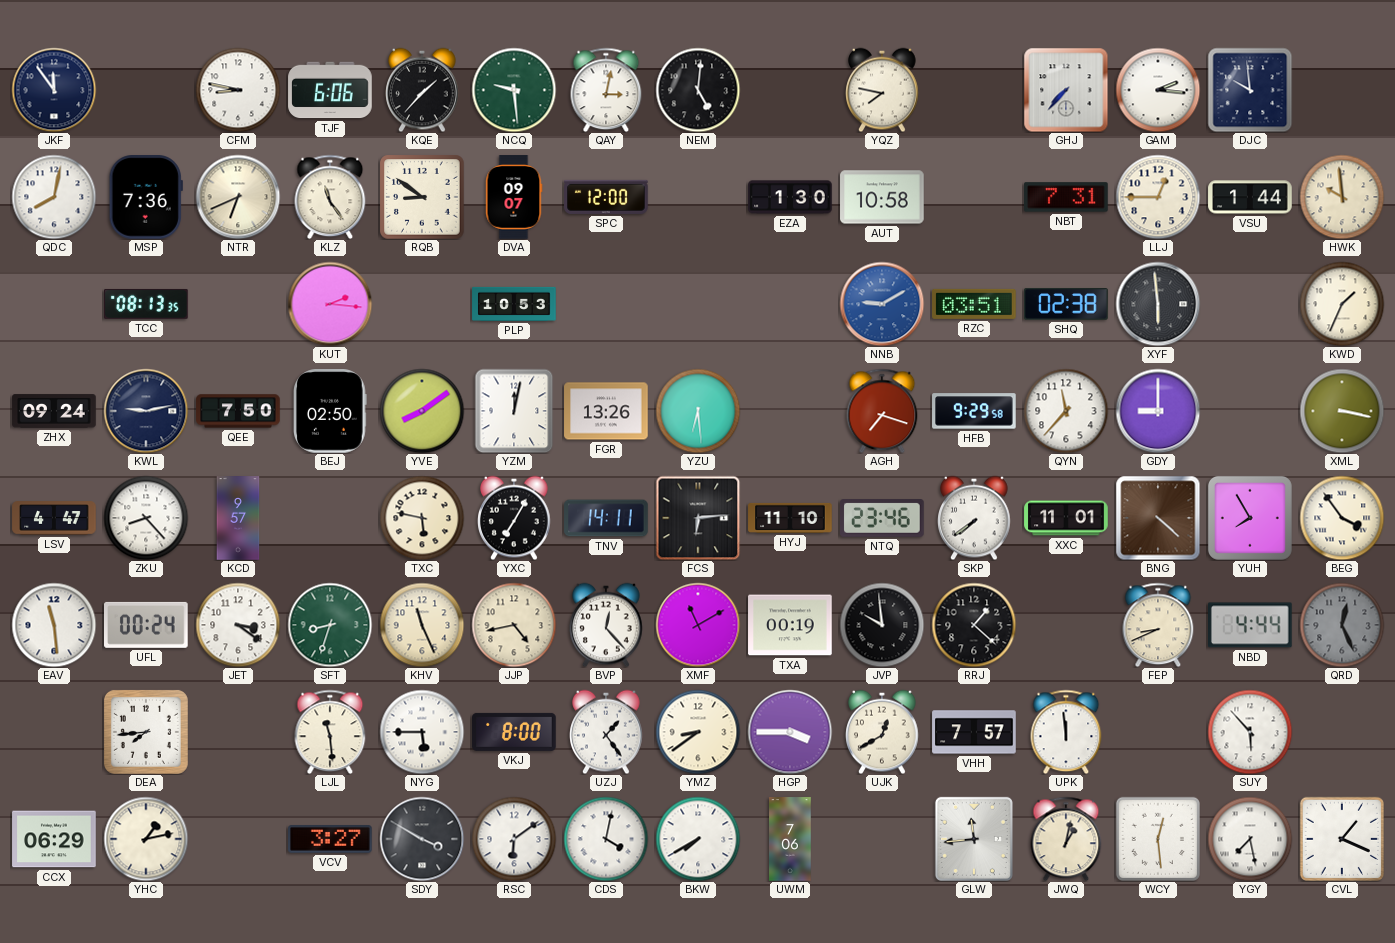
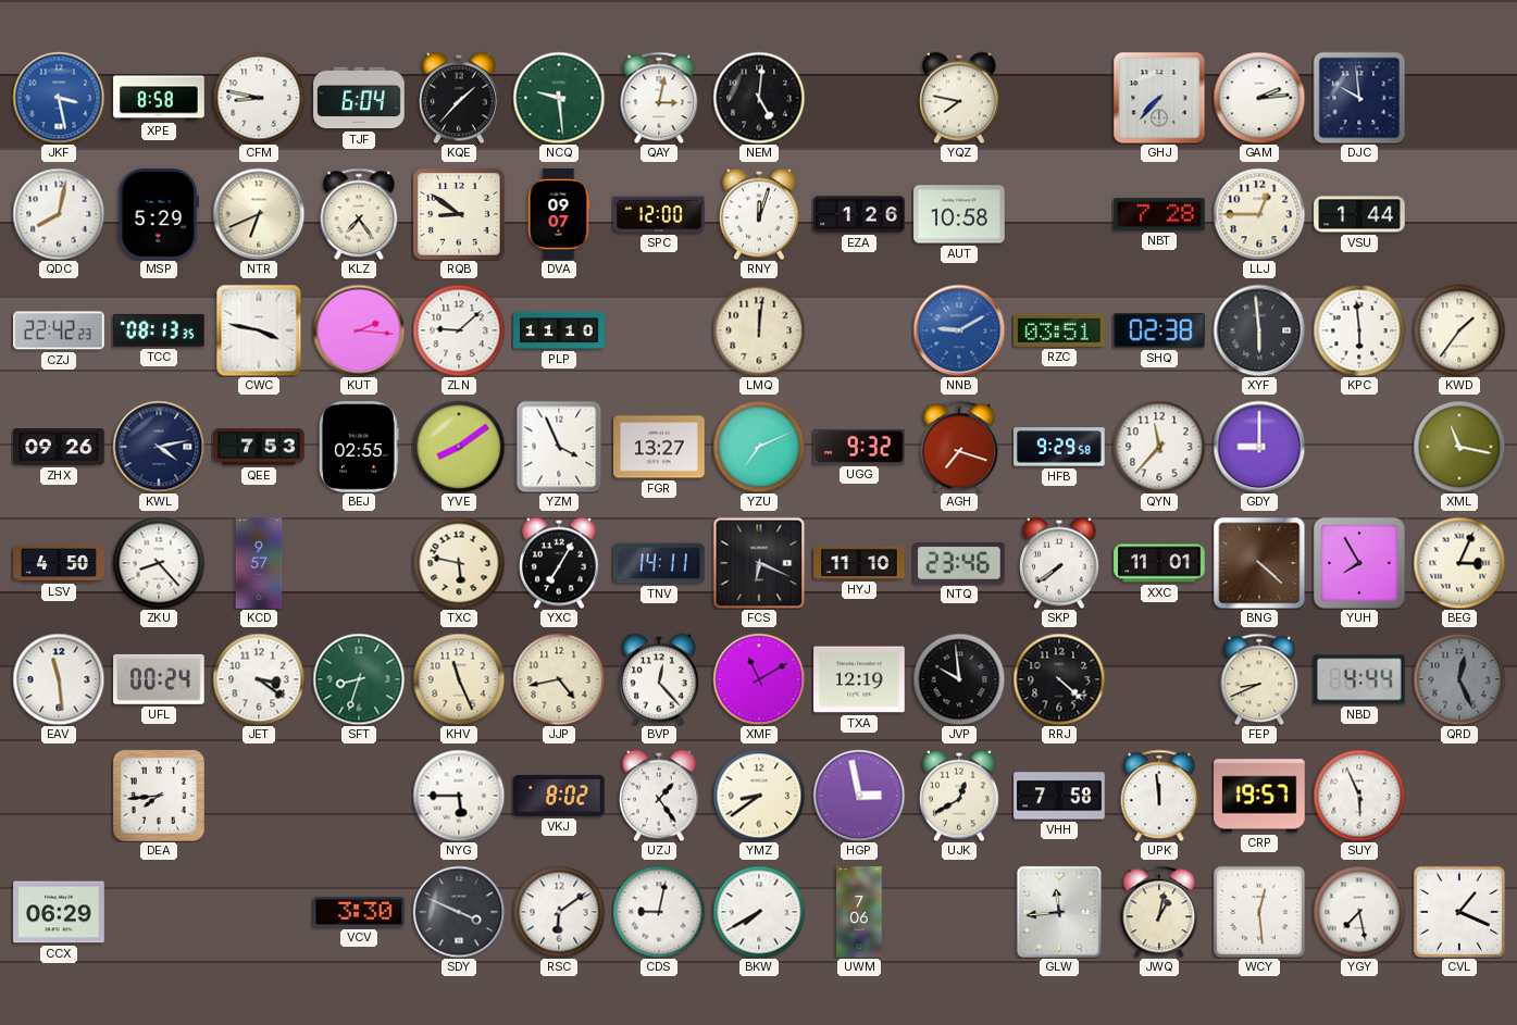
JKF: 11:54 -> 3:28 (59, 98)
JKF dial: navy -> blue (59, 98)
XPE: none -> 8:58 (159, 98)
TJF: 6:06 -> 6:04 (359, 98)
GAM: 2:16 -> 2:14 (1259, 98)
MSP: 7:36 -> 5:29 (159, 214)
KLZ: 11:24 -> 7:24 (359, 214)
RNY: none -> 12:03 (759, 214)
EZA: 1:30 -> 1:26 (859, 214)
NBT: 7:31 -> 7:28 (1159, 214)
HWK: 9:59 -> none (1342, 197)
CZJ: none -> 22:42 (59, 330)
CWC: none -> 3:47 (259, 330)
ZLN: none -> 9:08 (459, 330)
PLP: 10:53 -> 11:10 (559, 330)
LMQ: none -> 12:01 (759, 330)
KPC: none -> 5:59 (1359, 330)
KWD: 1:34 -> 1:36 (1459, 330)
ZHX: 09:24 -> 09:26 (59, 447)
KWL: 9:13 -> 4:13 (159, 447)
QEE: 7:50 -> 7:53 (259, 447)
BEJ: 02:50 -> 02:55 (360, 447)
YZM: 12:02 -> 3:56 (559, 447)
FGR: 13:26 -> 13:27 (659, 447)
YZU: 6:29 -> 7:11 (759, 447)
UGG: none -> 9:32 (859, 447)
XML: 3:17 -> 11:17 (1459, 447)
LSV: 4:47 -> 4:50 (59, 563)
FCS: 6:14 -> 6:19 (759, 563)
BEG: 3:54 -> 3:04 (1459, 563)
TXA: 00:19 -> 12:19 (859, 679)
RRJ: 1:22 -> 4:22 (1059, 679)
LJL: 11:29 -> none (330, 732)
VKJ: 8:00 -> 8:02 (559, 796)
HGP: 3:45 -> 2:58 (859, 796)
VHH: 7:57 -> 7:58 (1059, 796)
CRP: none -> 19:57 (1259, 796)
SUY: 5:53 -> 5:56 (1359, 796)
YHC: 1:13 -> none (146, 839)
VCV: 3:27 -> 3:30 (359, 912)
SDY: 3:50 -> 3:49 (459, 912)
CDS: 4:02 -> 9:02 (659, 912)
